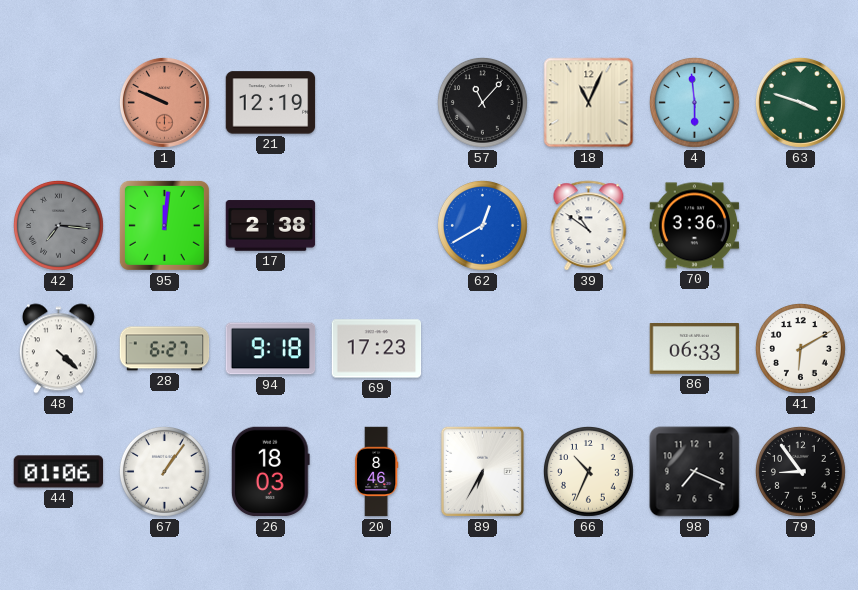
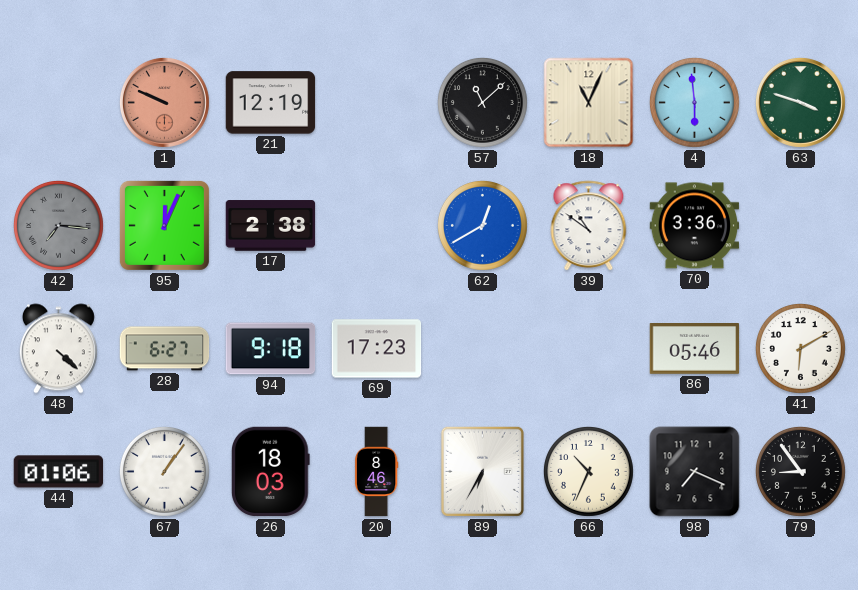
57: 11:07 -> 11:08 (482, 102)
95: 12:01 -> 12:04 (164, 225)
86: 06:33 -> 05:46 (695, 349)
